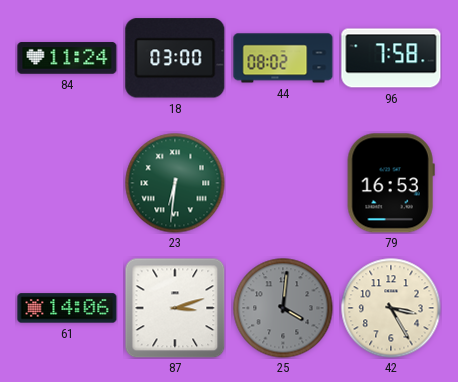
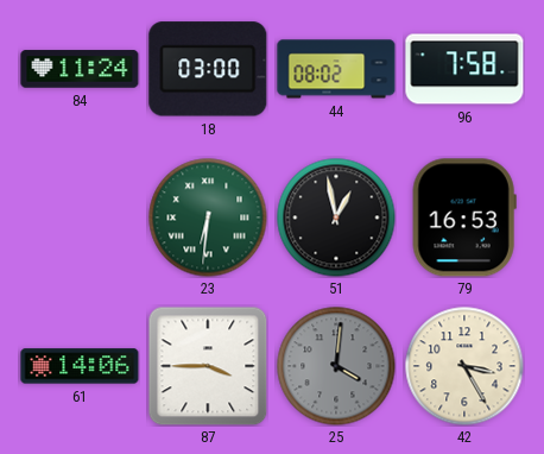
51: none -> 12:58 (336, 217)
87: 3:12 -> 3:45 (208, 366)
